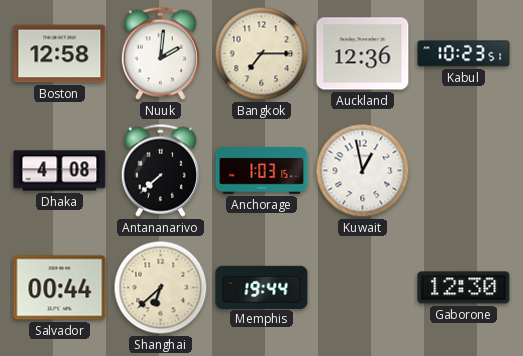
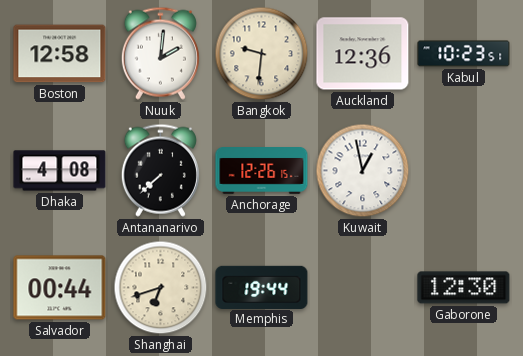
Bangkok: 7:15 -> 9:31 (262, 54)
Anchorage: 1:03 -> 12:26 (262, 171)
Shanghai: 6:38 -> 6:42 (161, 288)
